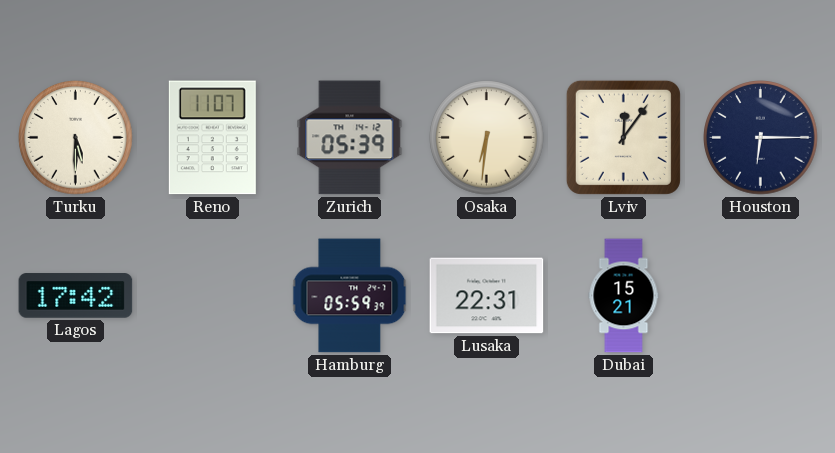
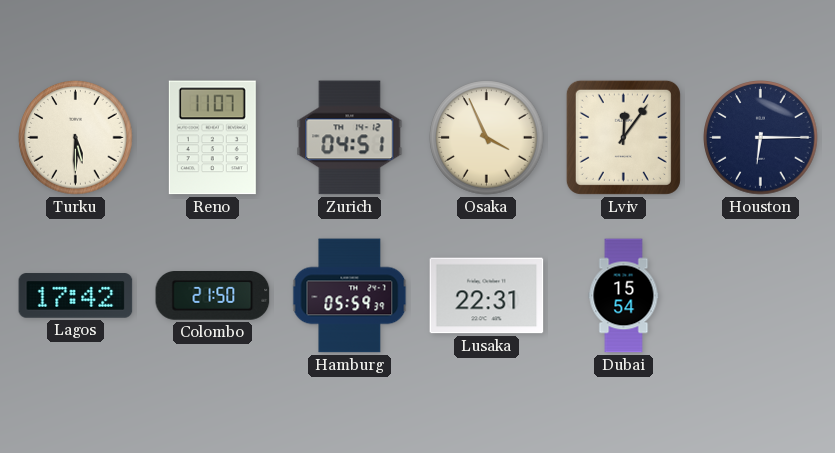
Zurich: 05:39 -> 04:51 (350, 138)
Osaka: 6:31 -> 3:56 (487, 138)
Colombo: none -> 21:50 (213, 296)
Dubai: 15:21 -> 15:54 (624, 296)
